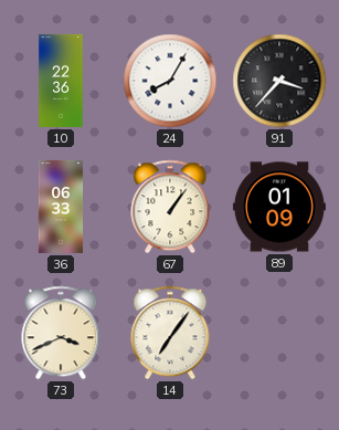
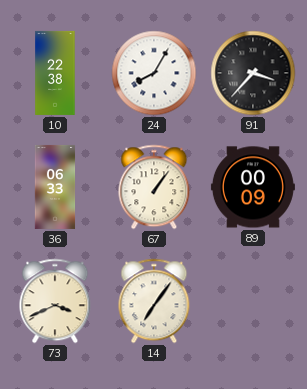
10: 22:36 -> 22:38 (55, 73)
89: 01:09 -> 00:09 (253, 187)
